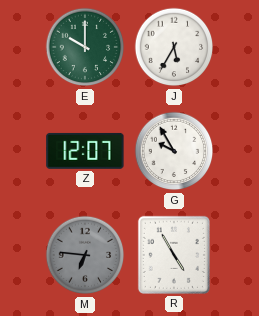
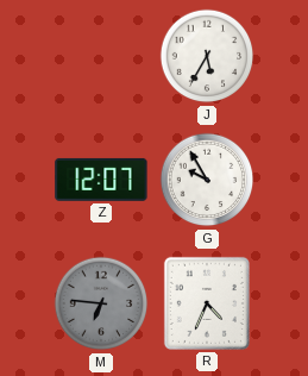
E: 10:00 -> none (85, 47)
R: 4:55 -> 4:34 (207, 303)
